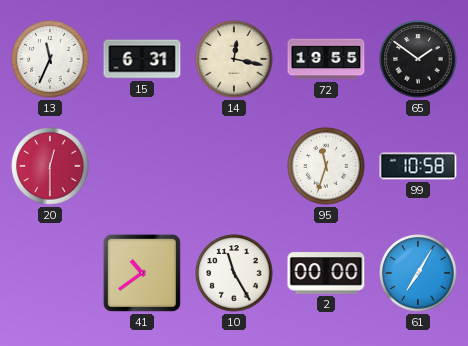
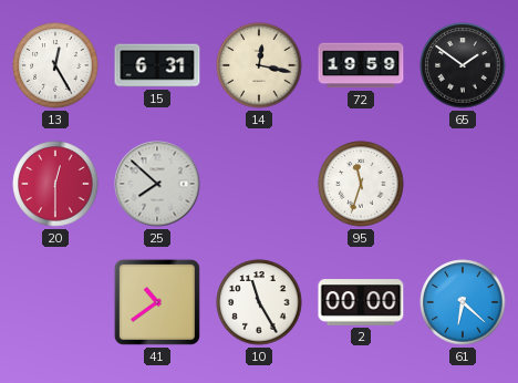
13: 11:34 -> 12:25 (55, 65)
72: 19:55 -> 19:59 (361, 65)
25: none -> 7:52 (157, 184)
99: 10:58 -> none (418, 166)
61: 7:05 -> 6:22 (463, 302)
